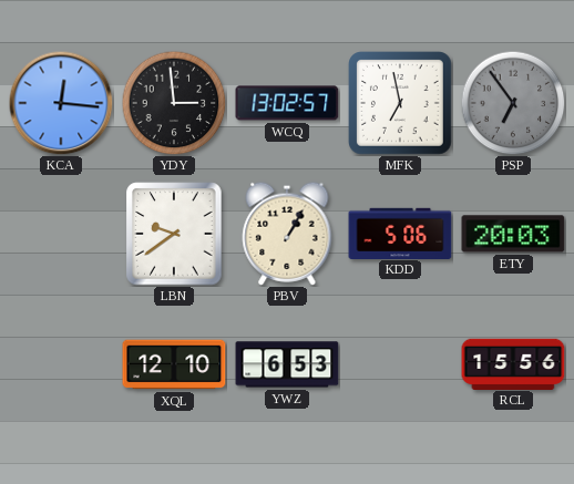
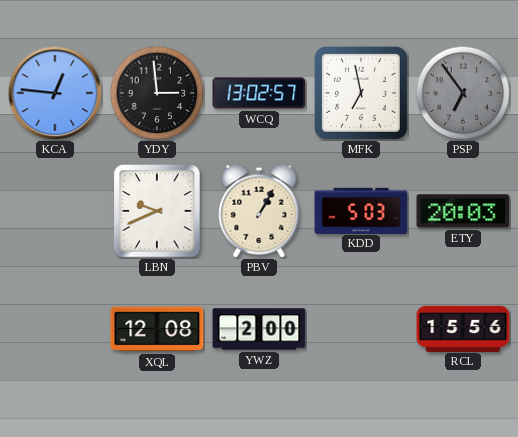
KCA: 12:16 -> 12:46 (55, 93)
LBN: 9:39 -> 9:41 (157, 211)
KDD: 5:06 -> 5:03 (361, 210)
XQL: 12:10 -> 12:08 (157, 329)
YWZ: 6:53 -> 2:00 (259, 329)
